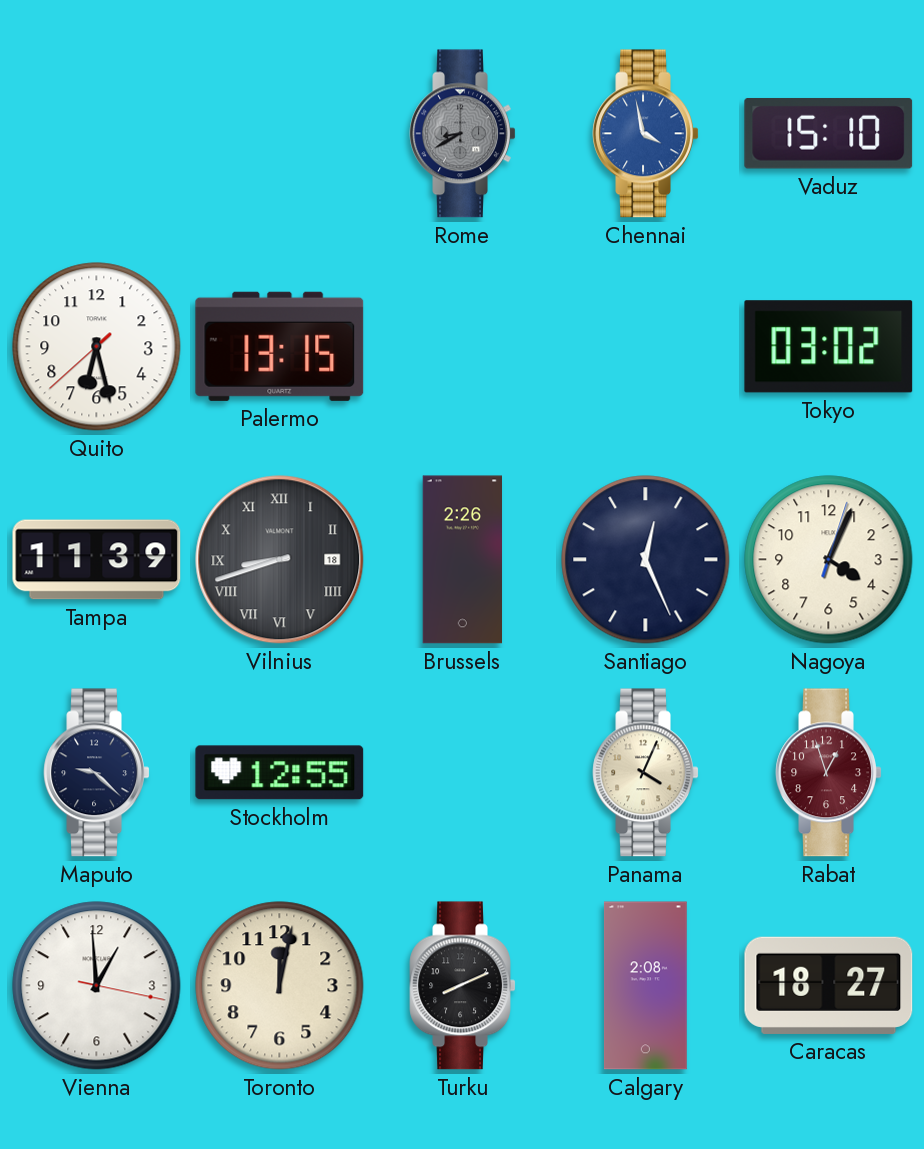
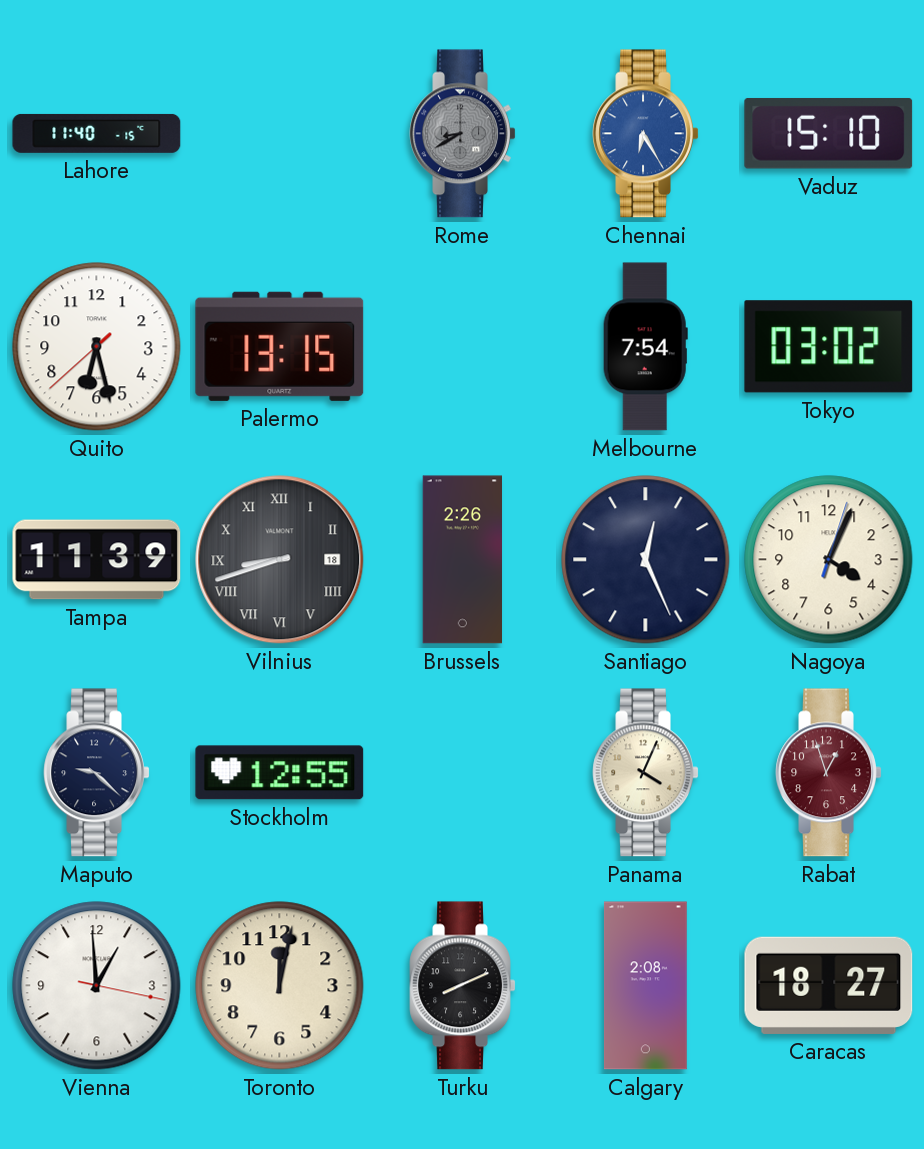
Lahore: none -> 11:40 (97, 133)
Chennai: 3:58 -> 6:25 (646, 134)
Melbourne: none -> 7:54 (645, 347)
